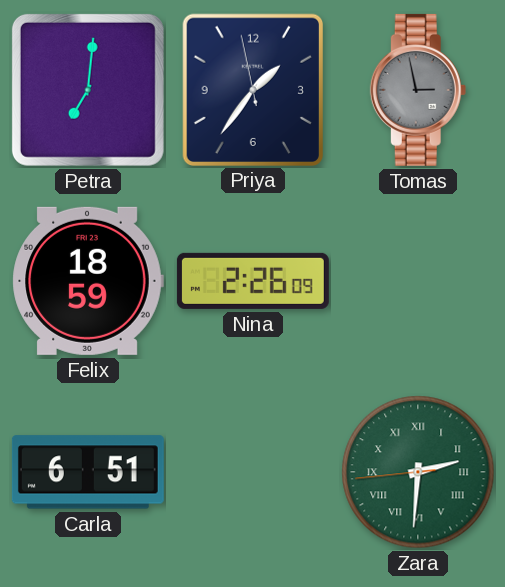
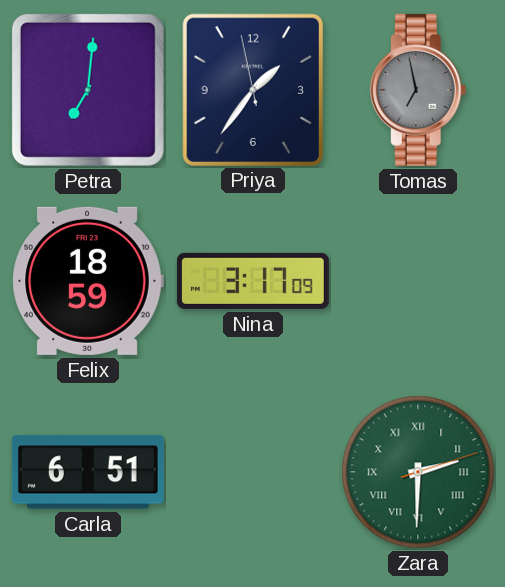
Tomas: 2:58 -> 6:58 (418, 90)
Nina: 2:26 -> 3:17 (253, 281)
Zara: 2:30:44 -> 2:30:12 (418, 472)
